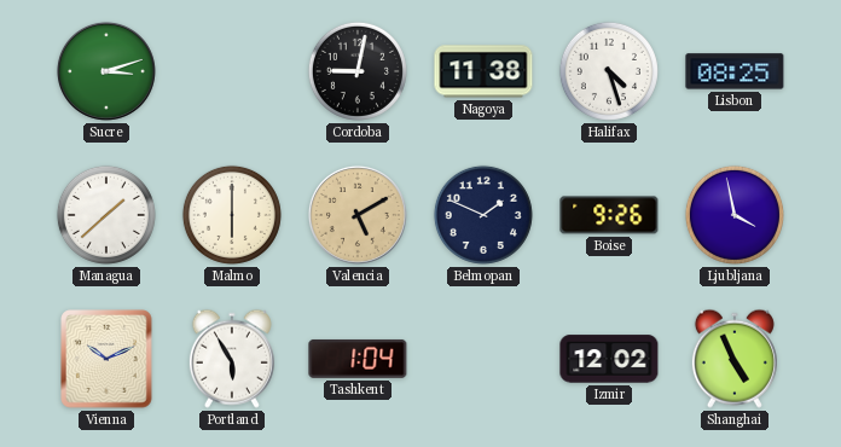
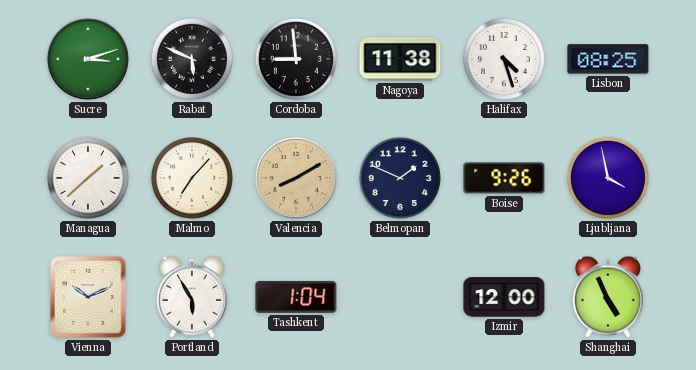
Rabat: none -> 5:49 (192, 59)
Cordoba: 9:02 -> 8:59 (296, 59)
Malmo: 6:00 -> 7:07 (192, 178)
Valencia: 5:10 -> 8:10 (296, 178)
Izmir: 12:02 -> 12:00 (504, 297)
